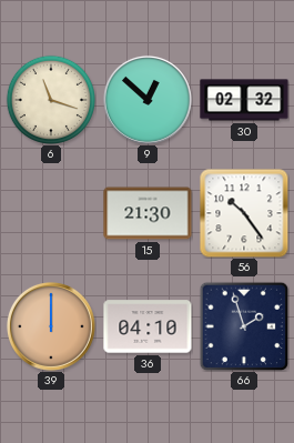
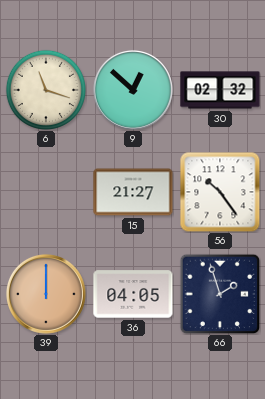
15: 21:30 -> 21:27 (133, 192)
36: 04:10 -> 04:05 (133, 294)
